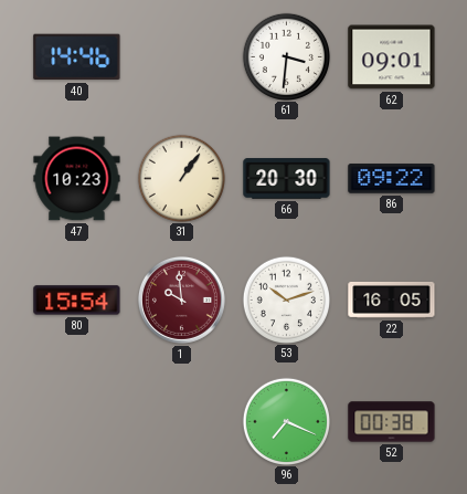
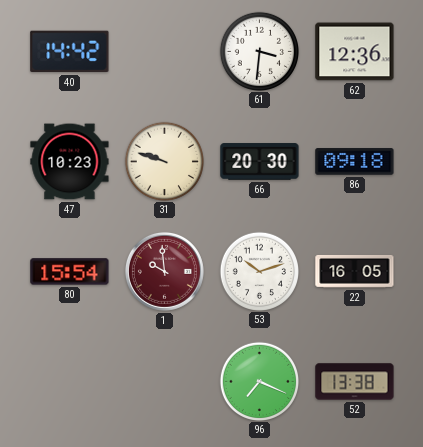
40: 14:46 -> 14:42 (70, 52)
62: 09:01 -> 12:36 (355, 52)
31: 1:06 -> 9:48 (164, 161)
86: 09:22 -> 09:18 (355, 162)
52: 00:38 -> 13:38 (355, 382)
